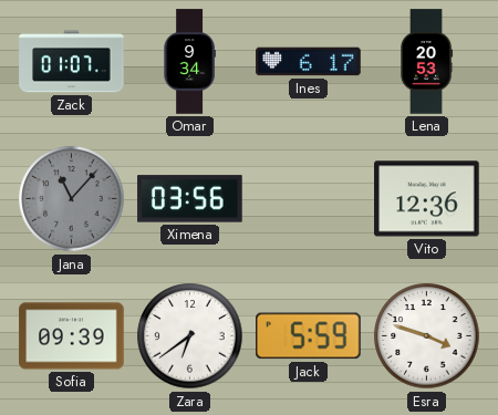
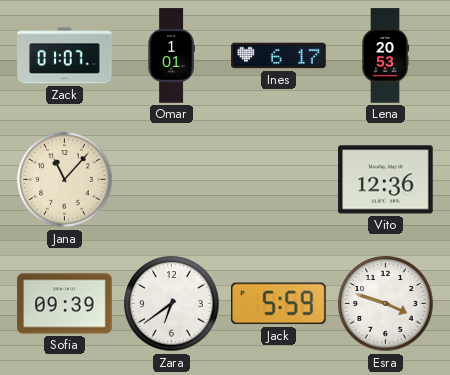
Omar: 9:34 -> 1:01 (171, 56)
Jana dial: grey -> cream (65, 180)
Ximena: 03:56 -> none (190, 199)
